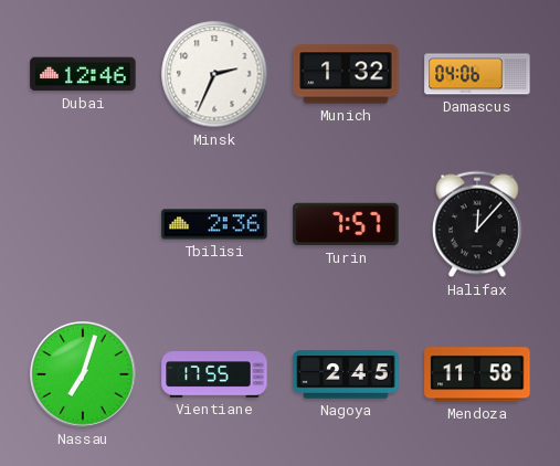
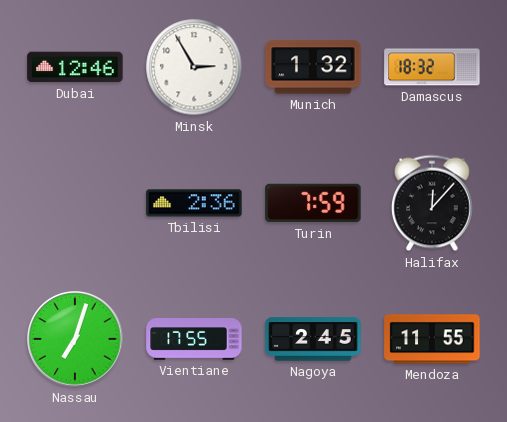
Minsk: 2:34 -> 2:55 (194, 67)
Damascus: 04:06 -> 18:32 (432, 67)
Turin: 7:57 -> 7:59 (313, 203)
Mendoza: 11:58 -> 11:55 (432, 339)
